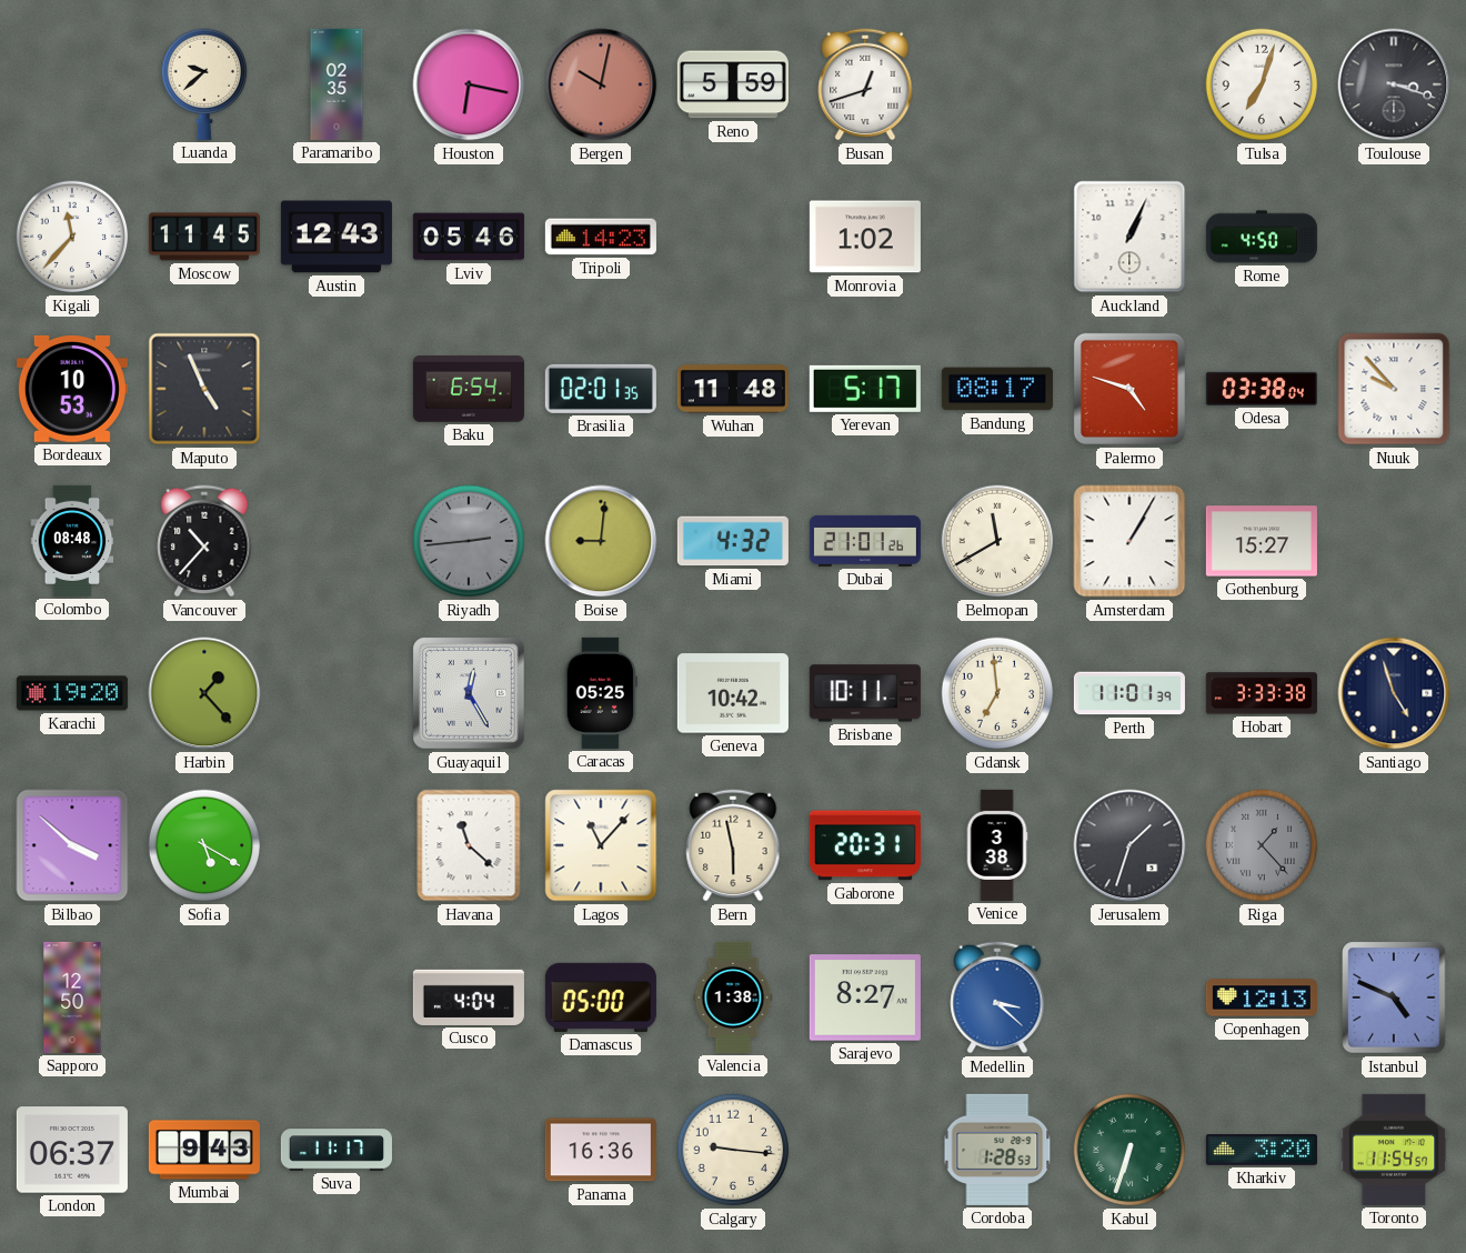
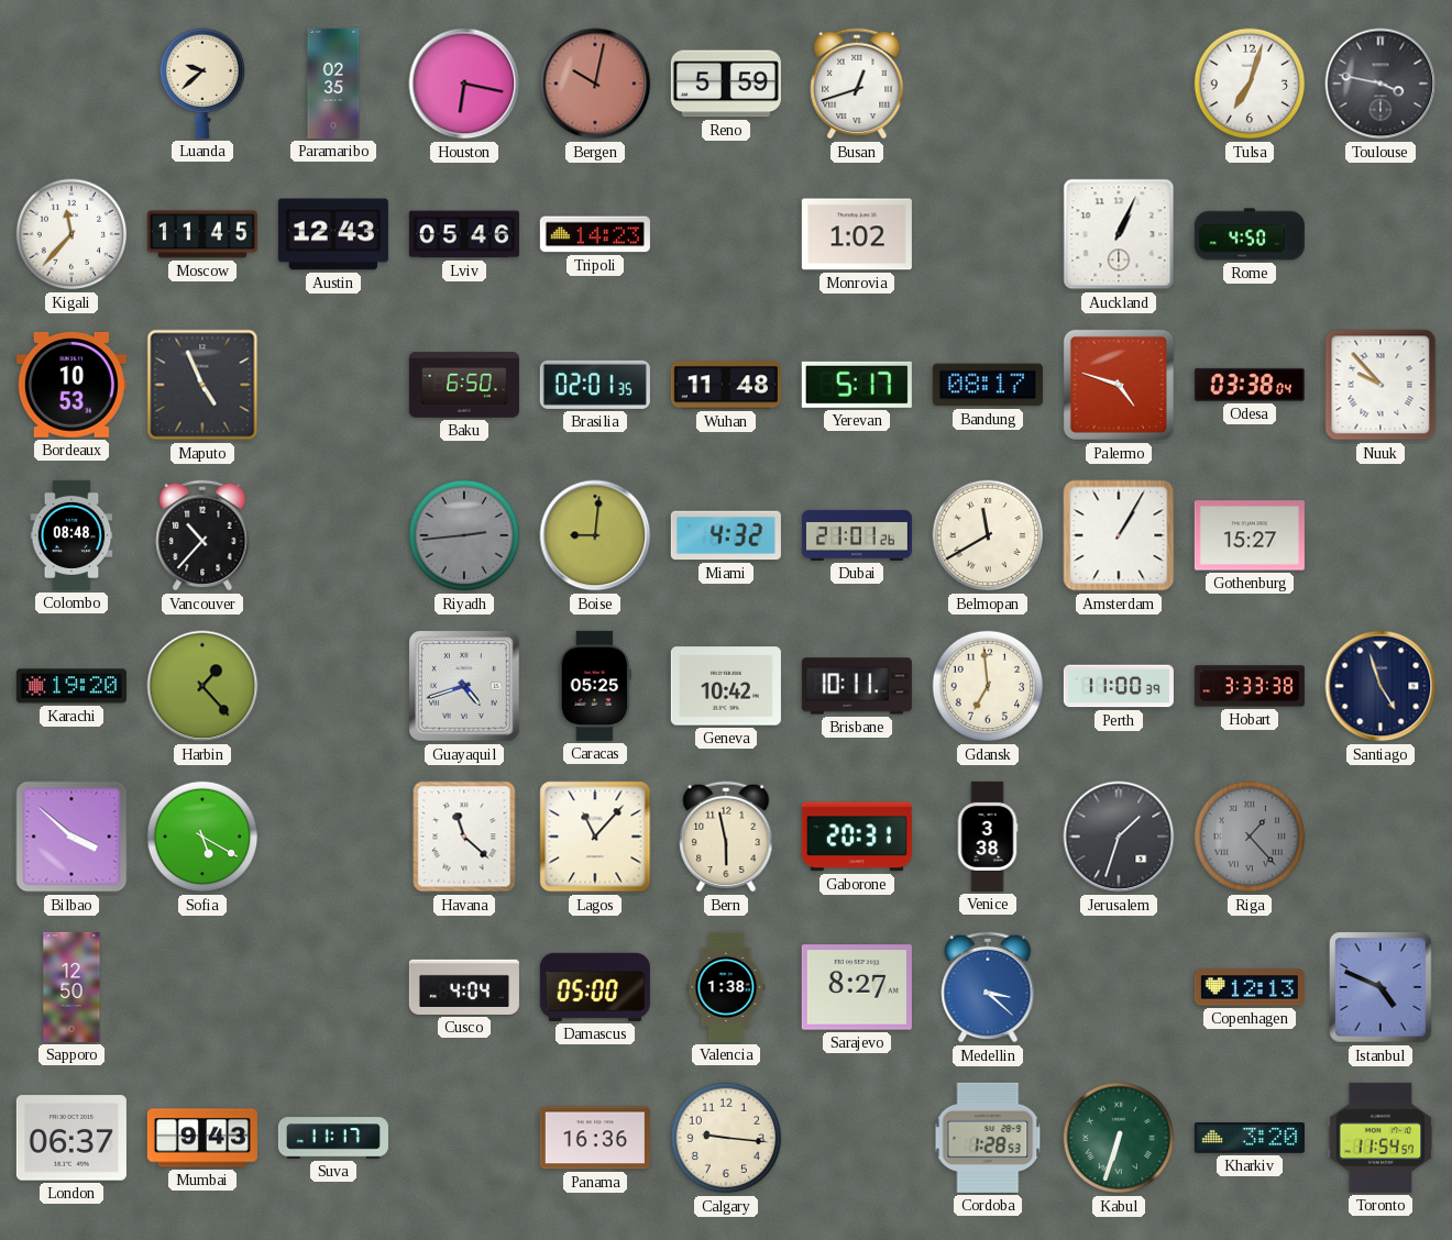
Toulouse: 3:18 -> 3:47 (1380, 84)
Baku: 6:54 -> 6:50 (464, 385)
Guayaquil: 12:25 -> 4:42 (464, 686)
Perth: 11:01 -> 11:00 (1119, 686)
